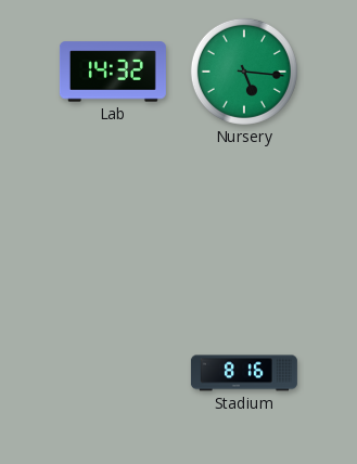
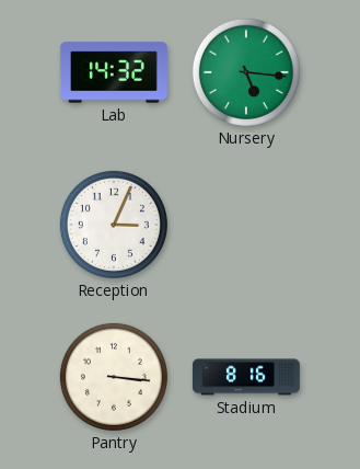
Reception: none -> 3:04 (114, 225)
Pantry: none -> 3:16 (114, 377)
